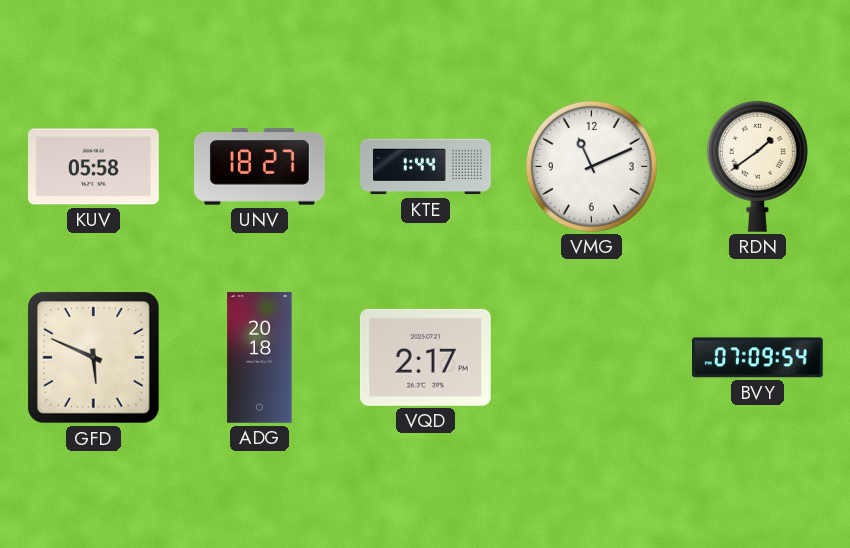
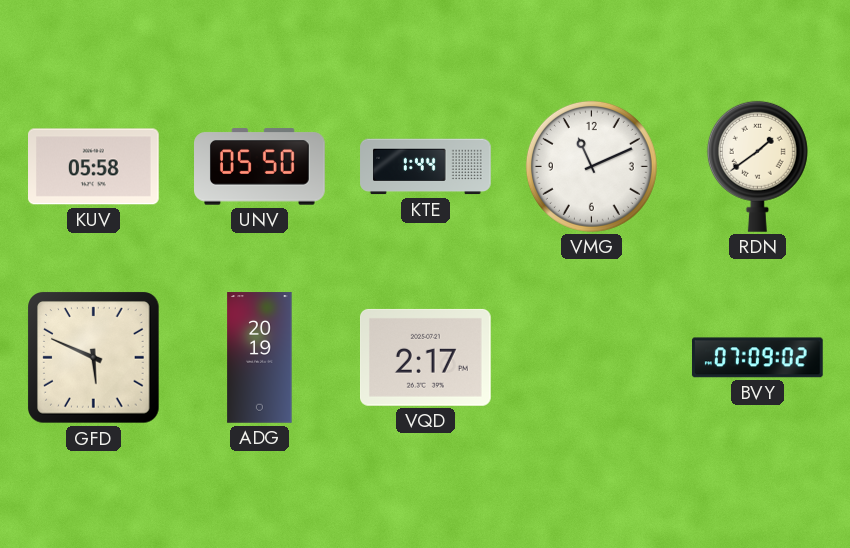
UNV: 18:27 -> 05:50 (260, 167)
ADG: 20:18 -> 20:19 (260, 358)
BVY: 07:09:54 -> 07:09:02 (758, 358)
